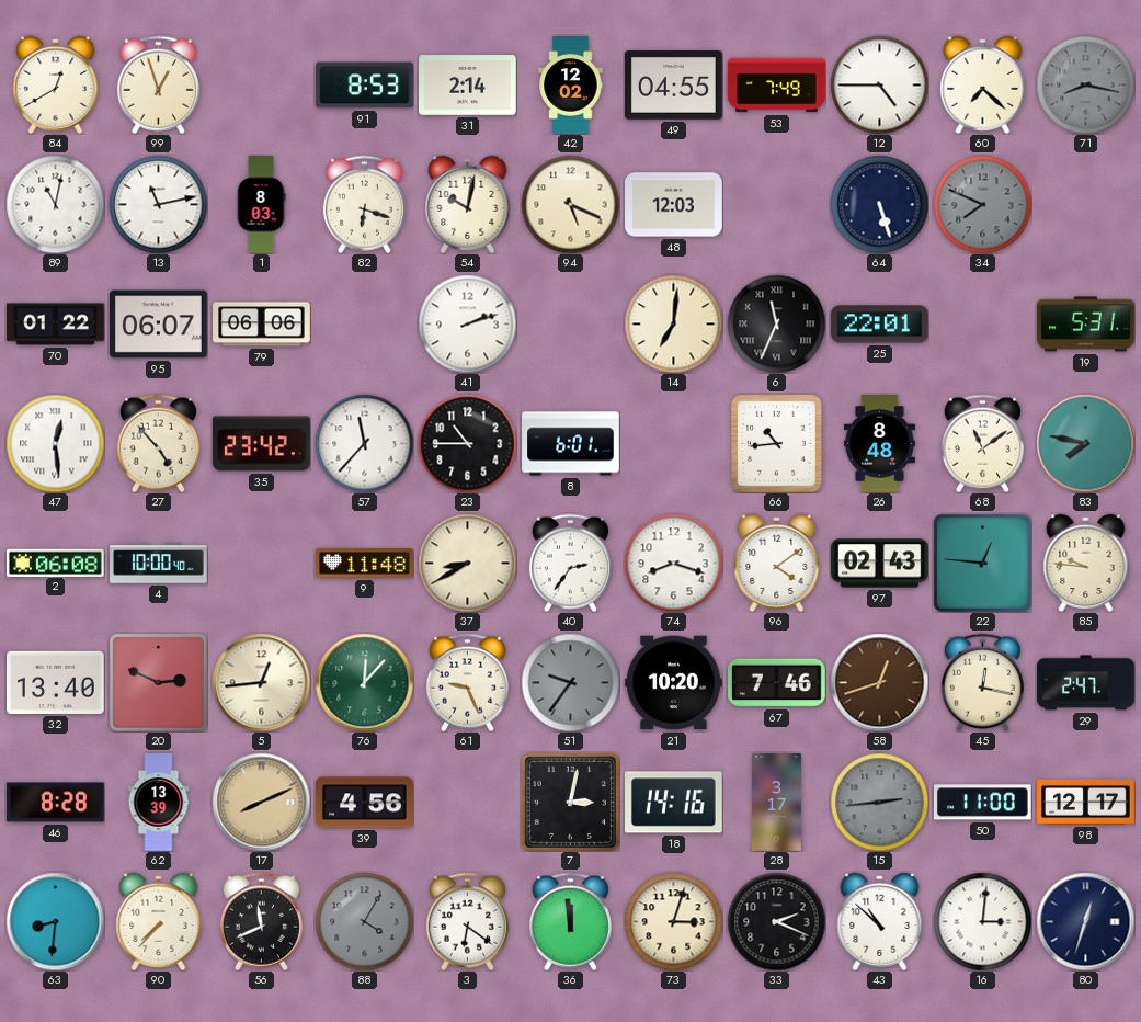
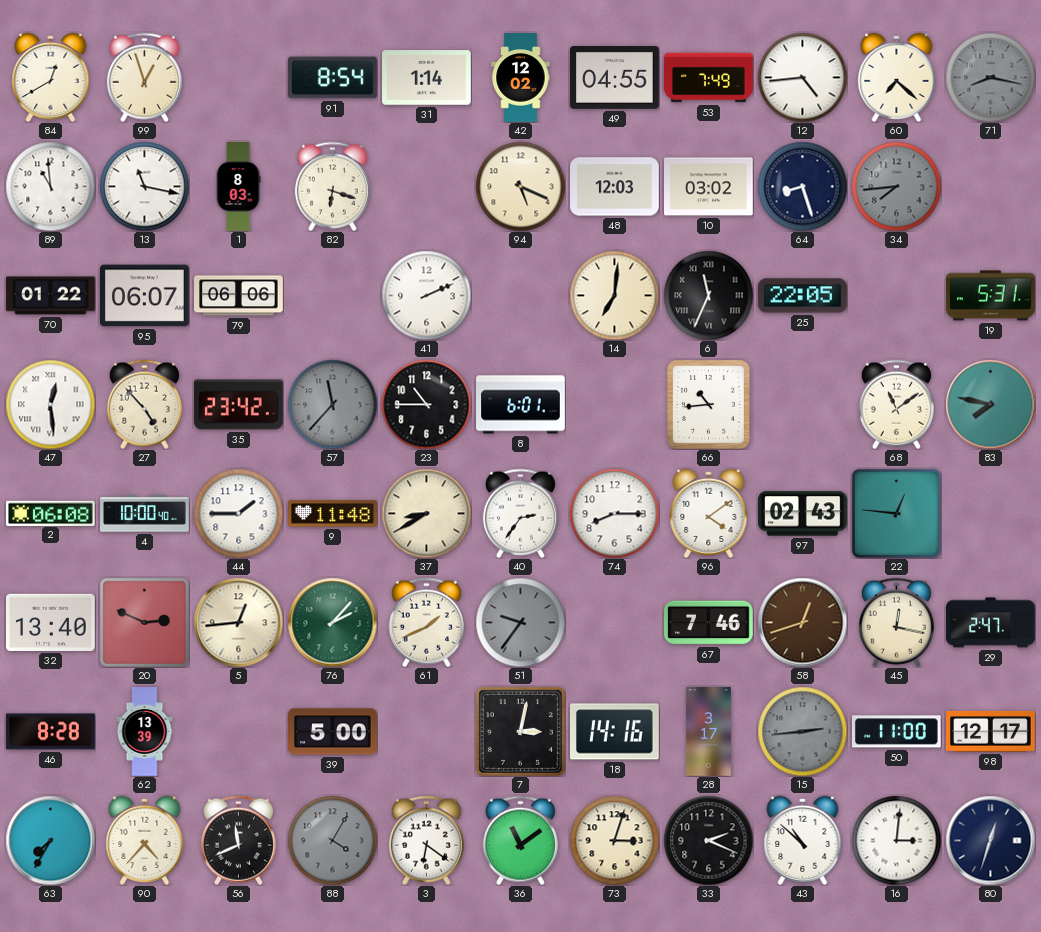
91: 8:53 -> 8:54 (333, 78)
31: 2:14 -> 1:14 (427, 78)
12: 4:45 -> 4:44 (802, 77)
89: 11:02 -> 10:59 (50, 186)
13: 11:13 -> 11:17 (144, 186)
54: 10:02 -> none (468, 204)
10: none -> 03:02 (709, 187)
64: 5:27 -> 8:27 (802, 186)
34: 7:49 -> 7:44 (896, 186)
41: 2:12 -> 2:11 (426, 295)
25: 22:01 -> 22:05 (803, 296)
57 dial: white -> grey (332, 404)
26: 8:48 -> none (879, 444)
44: none -> 1:45 (238, 513)
74: 8:18 -> 8:15 (614, 513)
85: 9:46 -> none (1086, 563)
76: 12:07 -> 2:07 (332, 622)
61: 9:26 -> 1:41 (426, 622)
21: 10:20 -> none (674, 683)
17: 8:11 -> none (261, 802)
39: 4:56 -> 5:00 (333, 732)
63: 8:31 -> 7:35 (50, 840)
90: 7:37 -> 4:37 (145, 840)
36: 11:59 -> 11:09 (520, 840)
